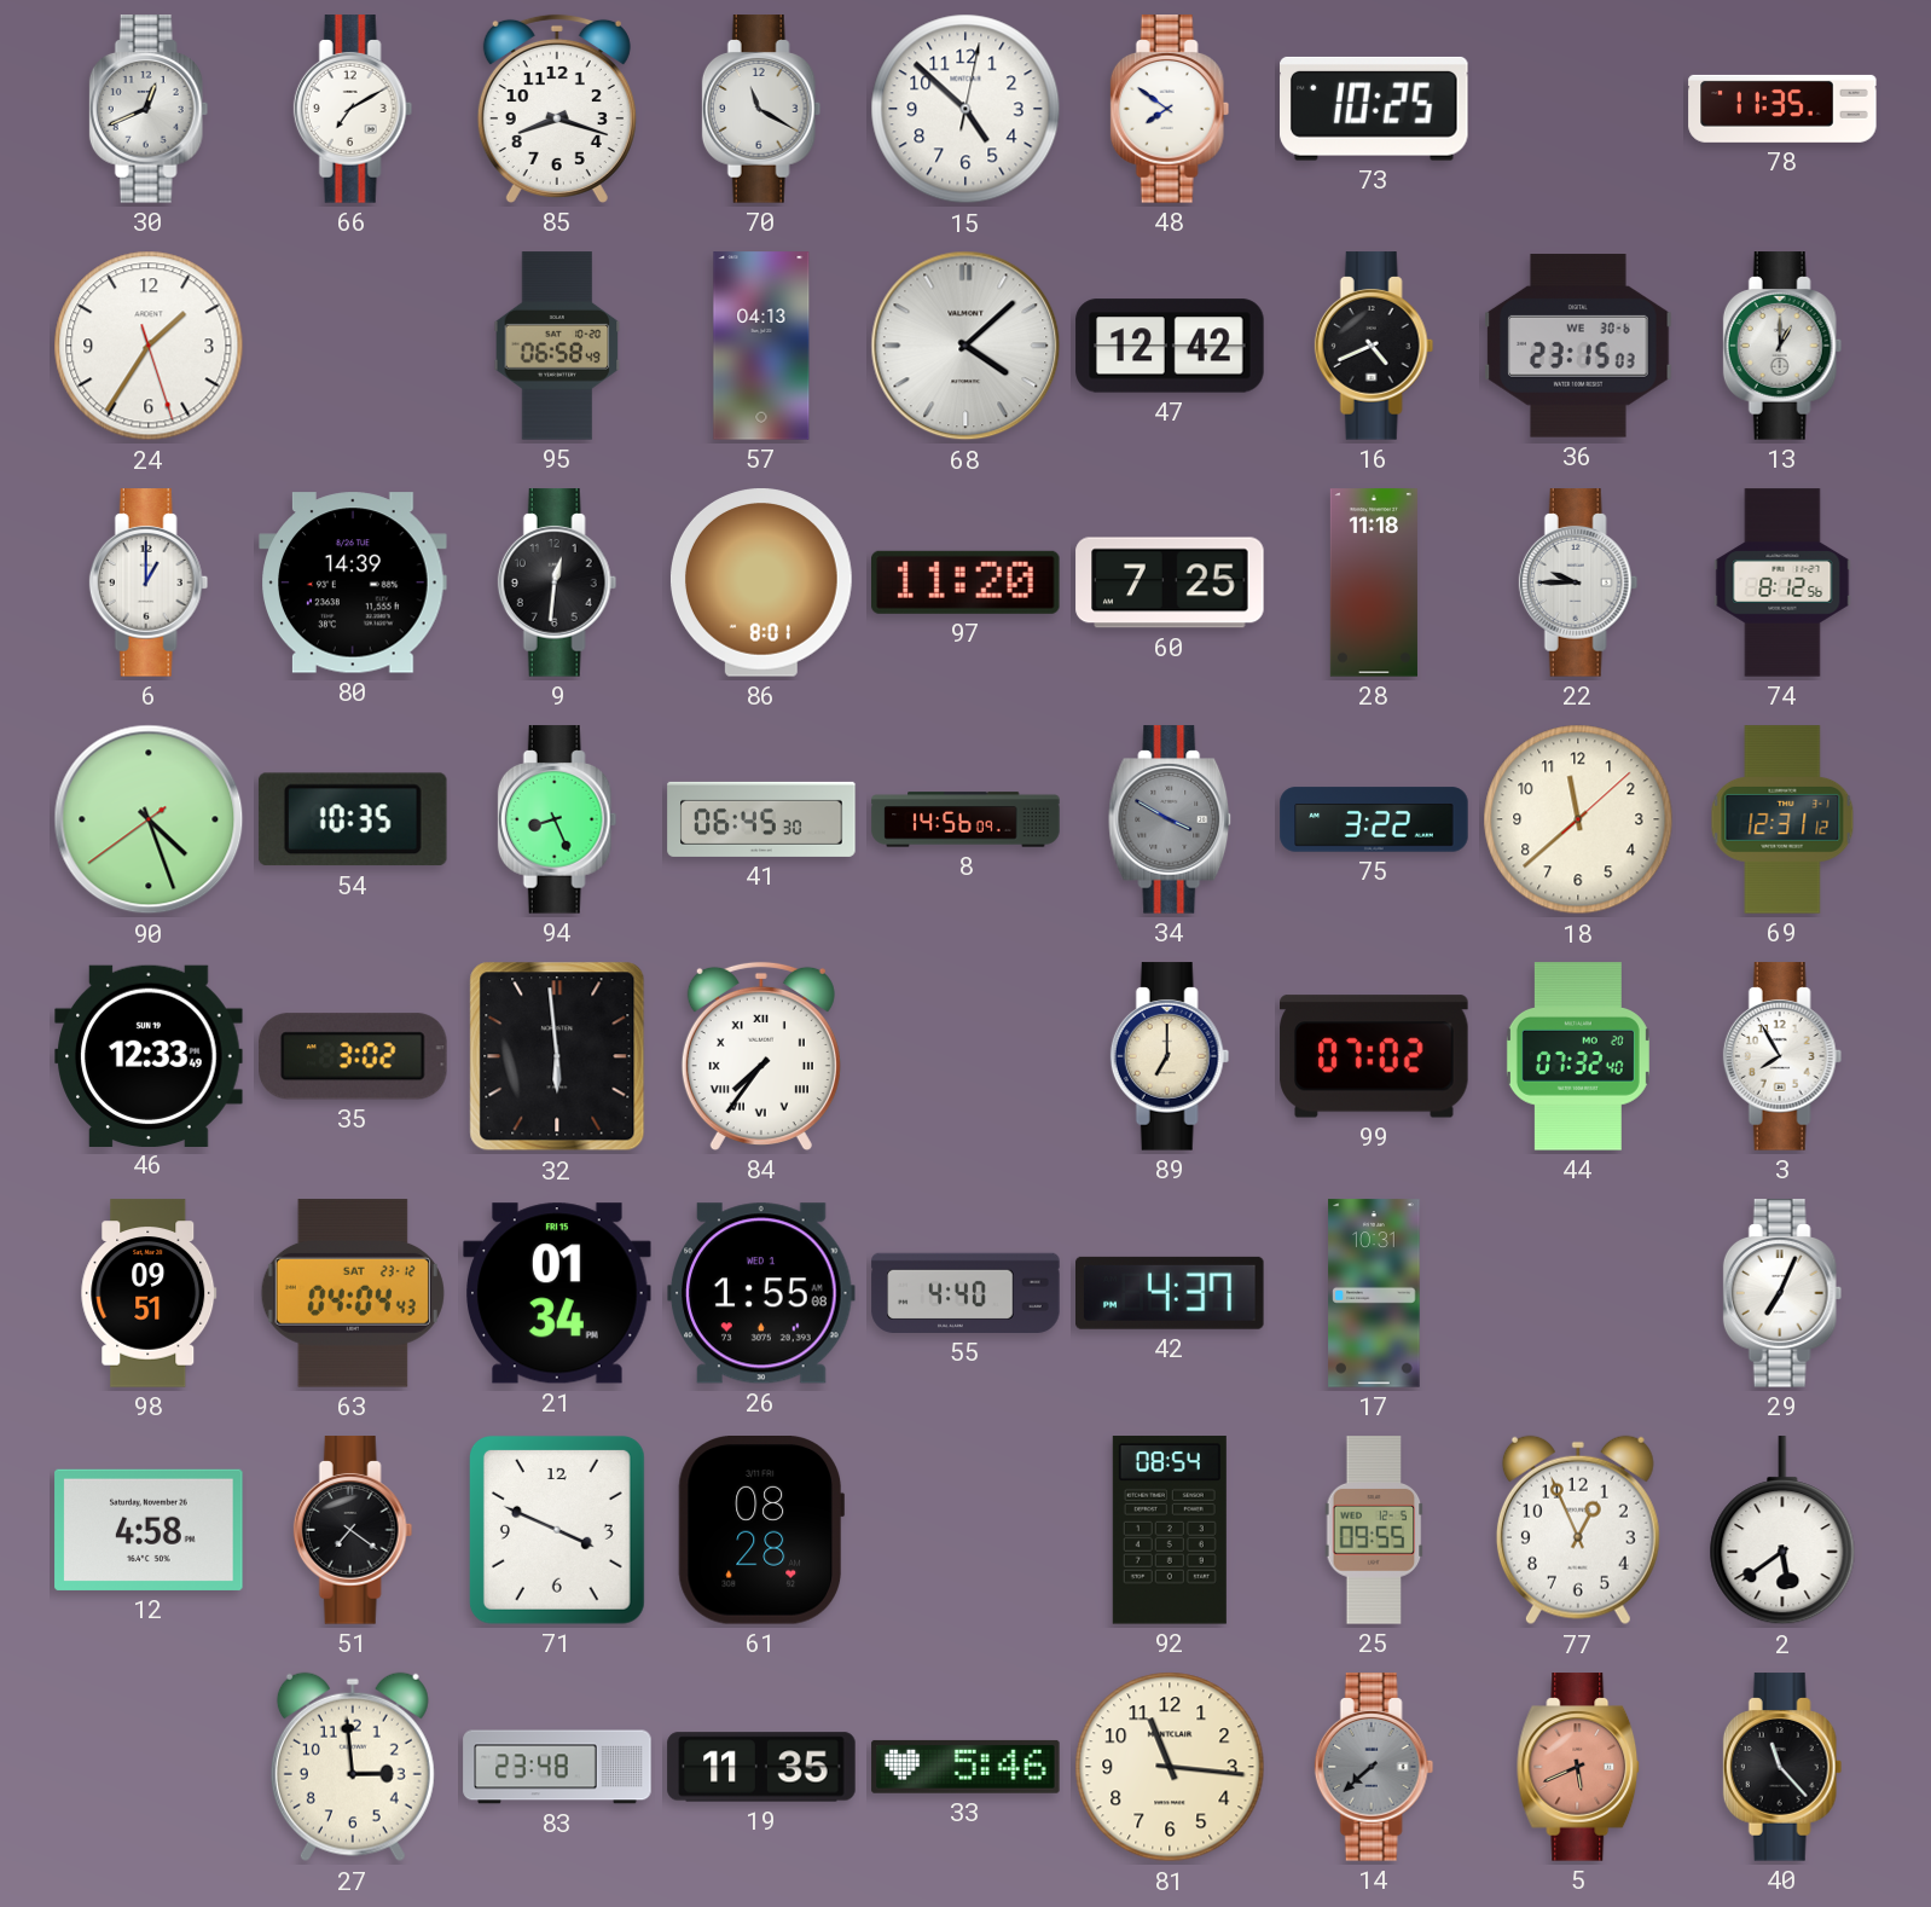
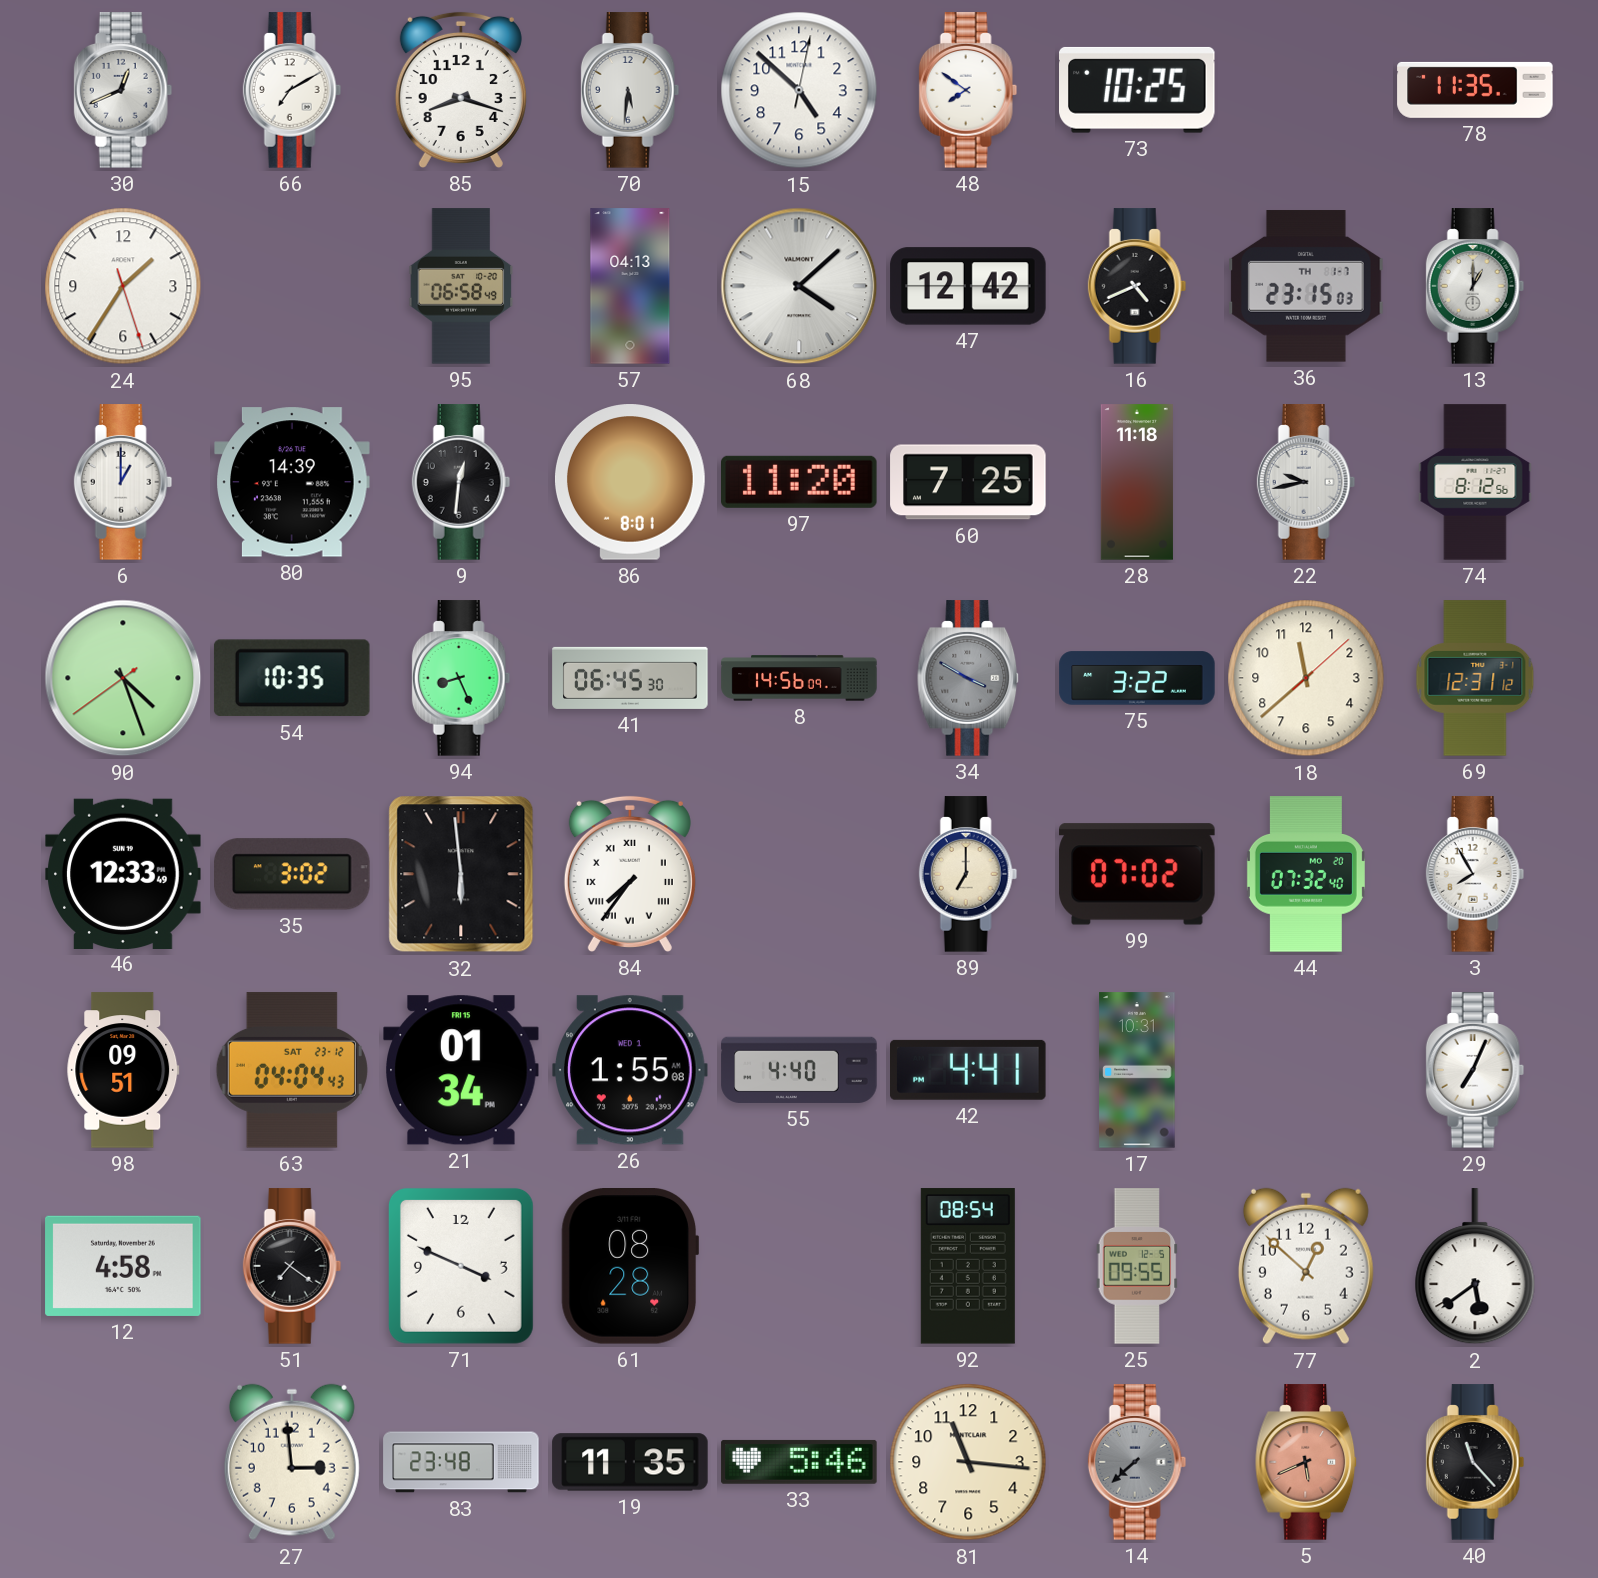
70: 11:20 -> 5:31 (630, 90)
36 date: WE 30-6 -> TH 1-7 (1306, 286)
22: 9:45 -> 9:43 (1306, 482)
42: 4:37 -> 4:41 (969, 1070)
77: 12:56 -> 12:52 (1306, 1266)
